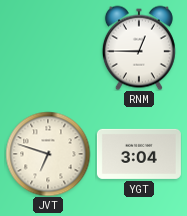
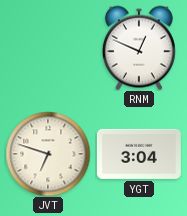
RNM: 12:45 -> 12:49 (139, 48)
